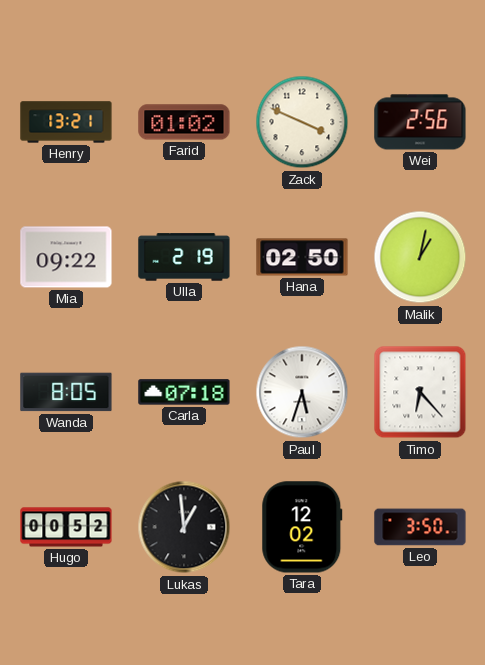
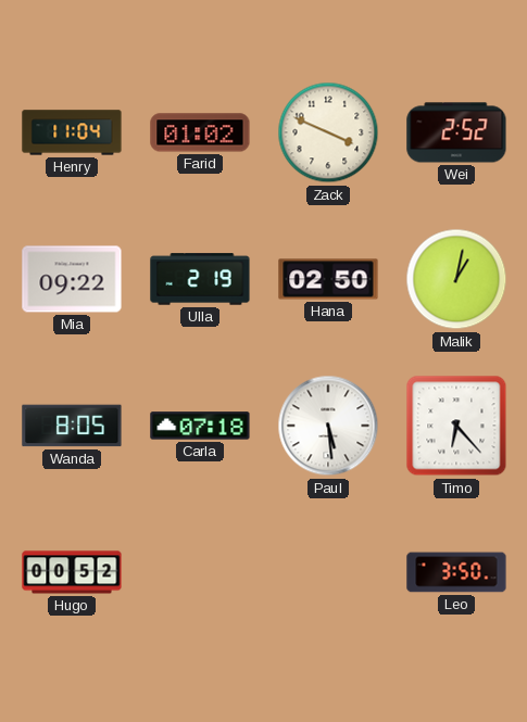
Henry: 13:21 -> 11:04 (72, 132)
Wei: 2:56 -> 2:52 (456, 132)
Paul: 5:33 -> 5:29 (328, 426)
Lukas: 12:59 -> none (184, 527)
Tara: 12:02 -> none (302, 527)
